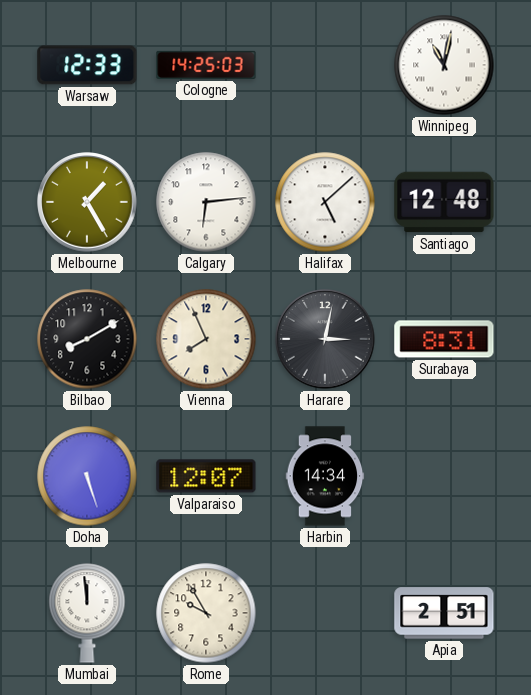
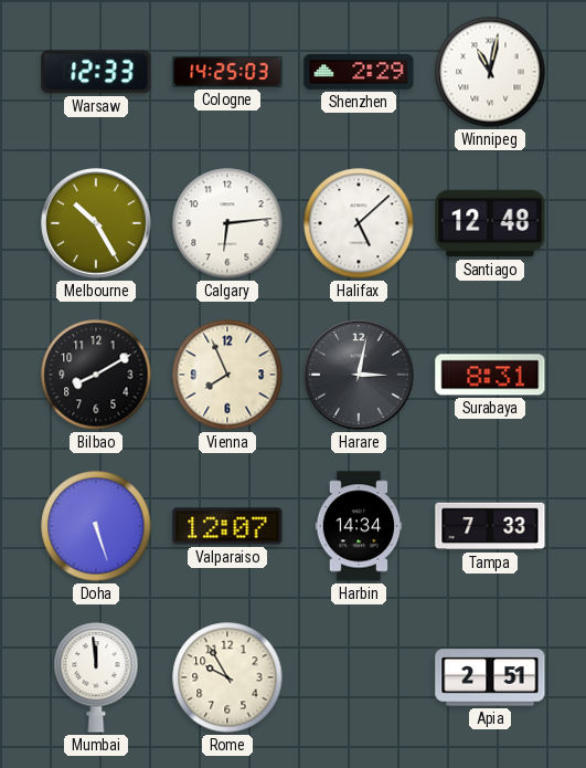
Shenzhen: none -> 2:29 (359, 73)
Melbourne: 1:25 -> 10:25 (96, 223)
Tampa: none -> 7:33 (490, 526)
